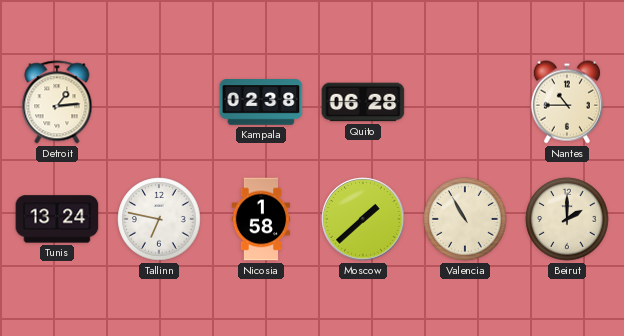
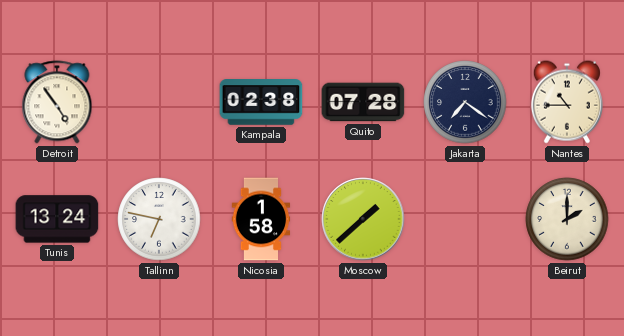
Detroit: 1:14 -> 4:54 (57, 102)
Quito: 06:28 -> 07:28 (363, 102)
Jakarta: none -> 7:21 (465, 102)
Valencia: 10:55 -> none (465, 219)
